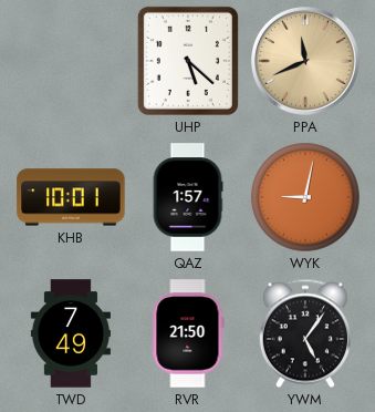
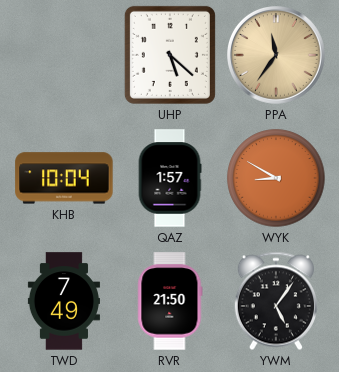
PPA: 11:41 -> 11:36 (277, 56)
KHB: 10:01 -> 10:04 (64, 178)
WYK: 9:02 -> 8:50 (276, 178)
